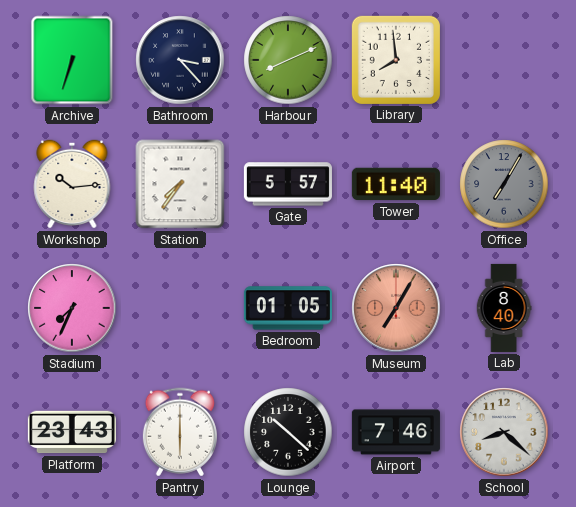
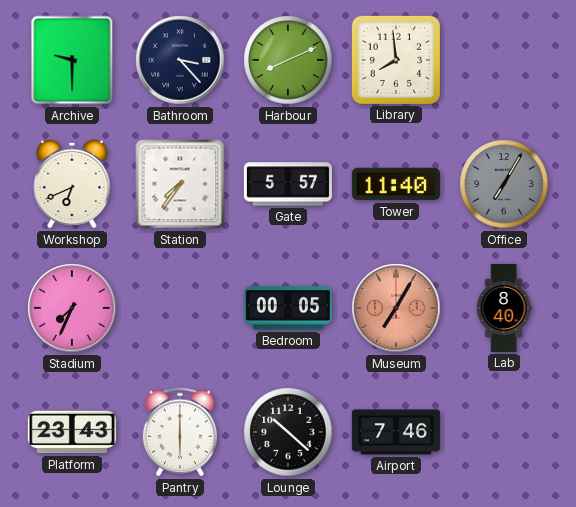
Archive: 6:33 -> 9:30 (72, 60)
Workshop: 10:14 -> 6:41 (72, 184)
Bedroom: 01:05 -> 00:05 (288, 308)
School: 8:22 -> none (504, 432)
